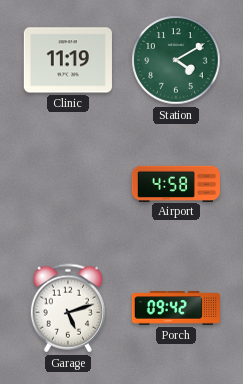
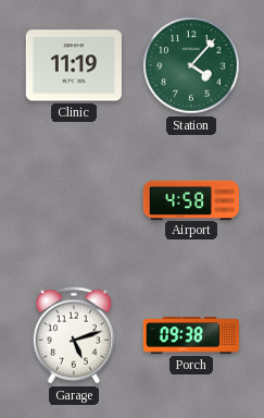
Station: 4:10 -> 4:07 (191, 65)
Porch: 09:42 -> 09:38 (190, 335)
